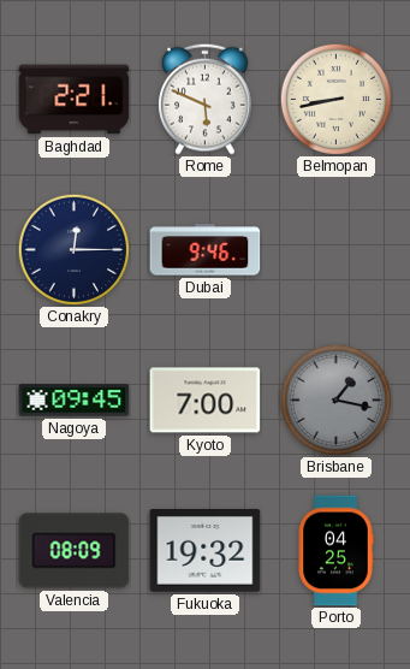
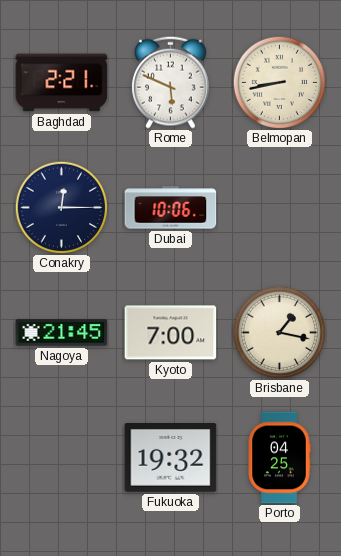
Dubai: 9:46 -> 10:06 (171, 208)
Nagoya: 09:45 -> 21:45 (62, 333)
Brisbane dial: grey -> cream (279, 332)
Valencia: 08:09 -> none (75, 551)
